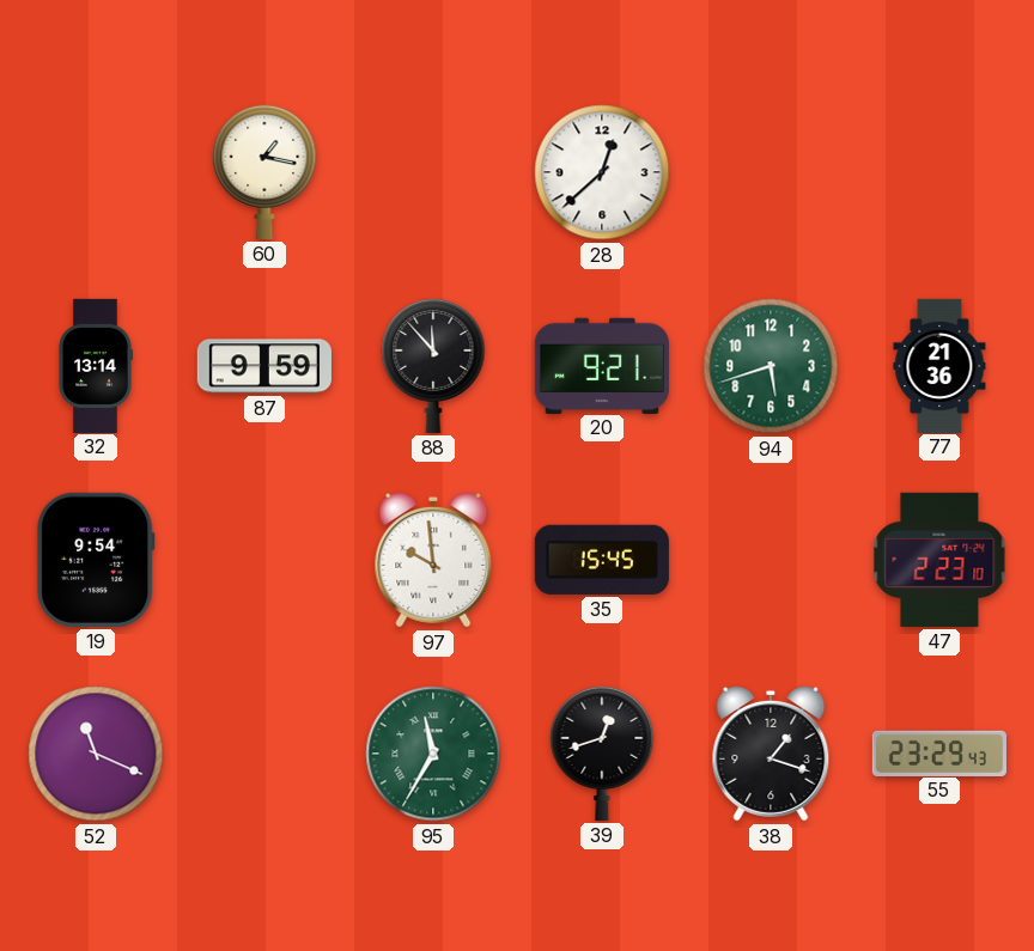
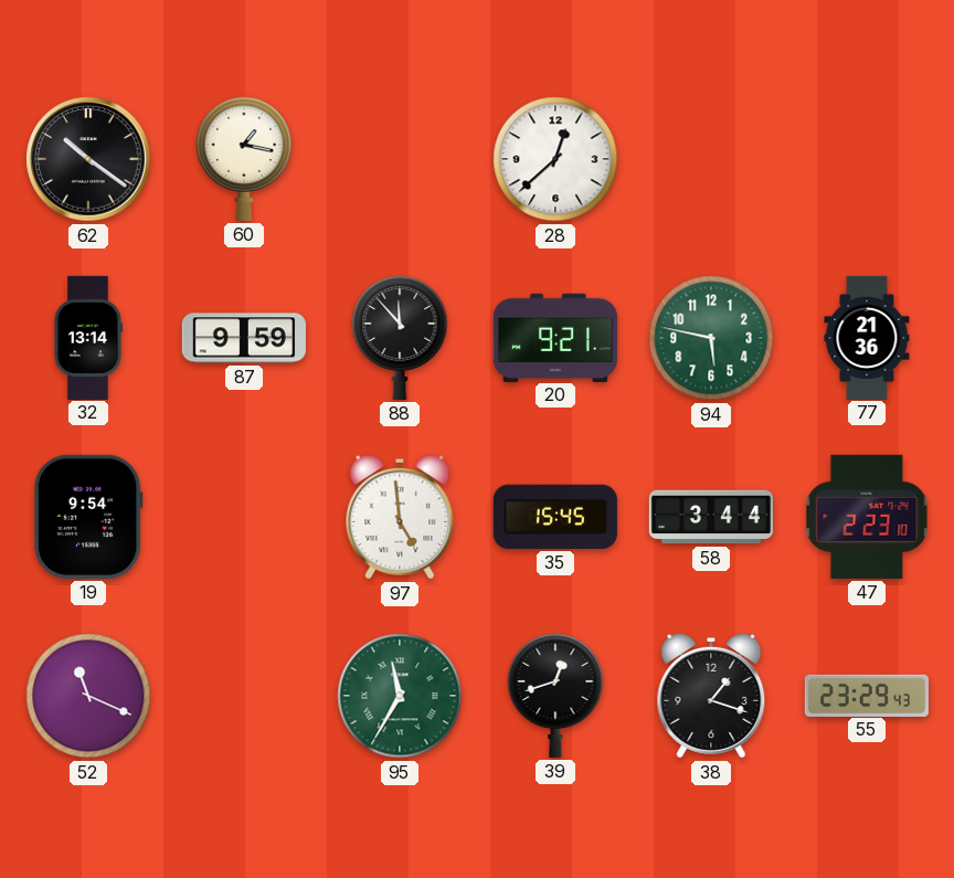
62: none -> 10:21 (88, 159)
94: 5:42 -> 5:47 (711, 338)
97: 9:59 -> 4:59 (400, 517)
58: none -> 3:44 (711, 517)
